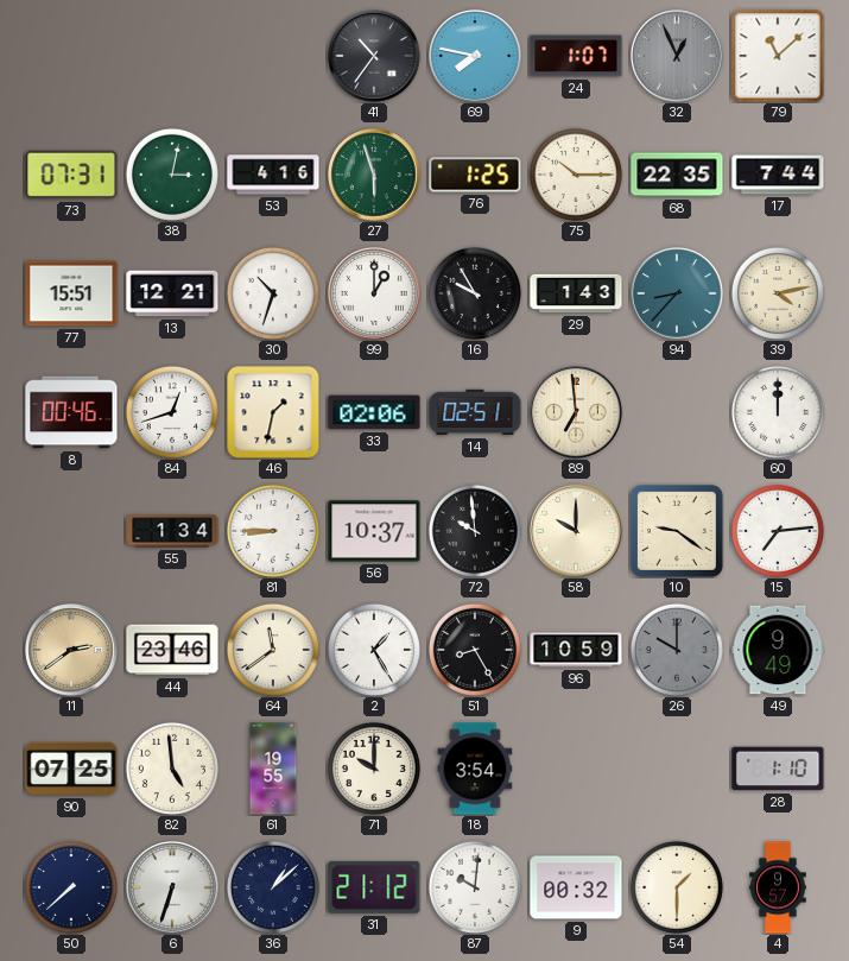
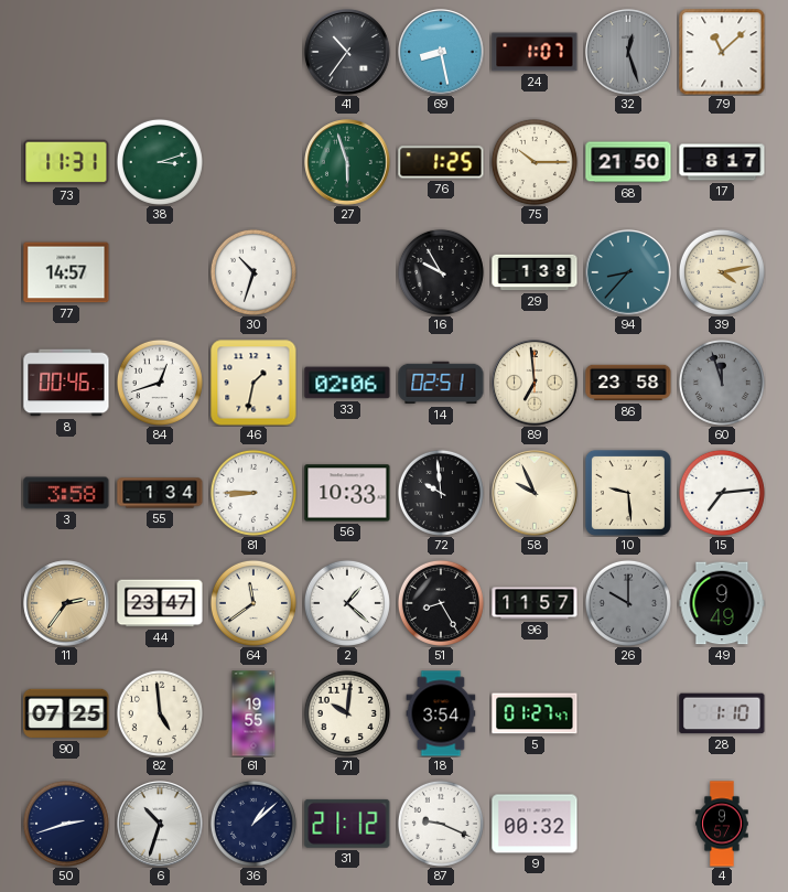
69: 7:47 -> 8:28 (441, 52)
32: 12:56 -> 12:27 (628, 52)
73: 07:31 -> 11:31 (66, 162)
38: 3:02 -> 3:12 (160, 162)
53: 4:16 -> none (273, 175)
68: 22:35 -> 21:50 (628, 162)
17: 7:44 -> 8:17 (722, 162)
77: 15:51 -> 14:57 (66, 272)
13: 12:21 -> none (172, 293)
99: 1:00 -> none (374, 293)
29: 1:43 -> 1:38 (535, 272)
86: none -> 23:58 (628, 383)
60: 12:00 -> 11:57 (722, 383)
60 dial: white -> grey (722, 383)
3: none -> 3:58 (66, 493)
56: 10:37 -> 10:33 (347, 493)
58: 10:00 -> 9:56 (535, 493)
10: 9:21 -> 9:29 (628, 493)
11: 2:39 -> 2:36 (66, 603)
44: 23:46 -> 23:47 (160, 603)
2: 1:25 -> 1:22 (347, 603)
96: 10:59 -> 11:57 (535, 603)
71: 10:00 -> 10:01 (347, 713)
5: none -> 01:27 (535, 713)
50: 7:38 -> 2:42 (66, 824)
6: 6:33 -> 10:33 (160, 824)
87: 10:01 -> 9:19 (441, 824)
54: 1:30 -> none (677, 887)
